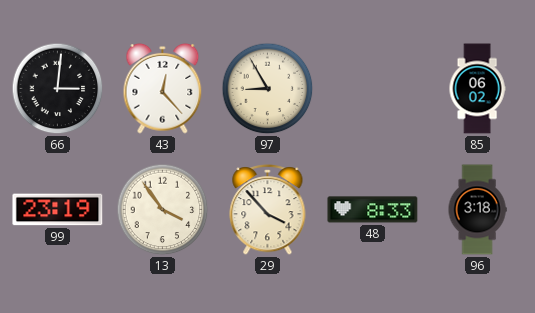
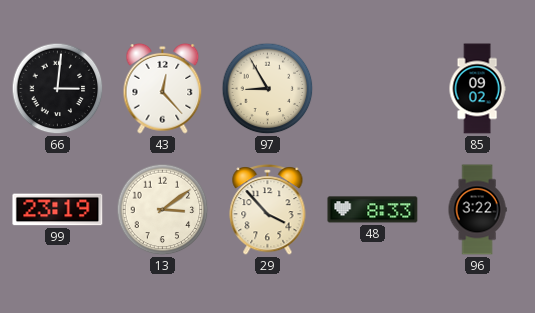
85: 06:02 -> 09:02 (477, 89)
13: 3:54 -> 3:09 (163, 210)
96: 3:18 -> 3:22 (477, 210)
